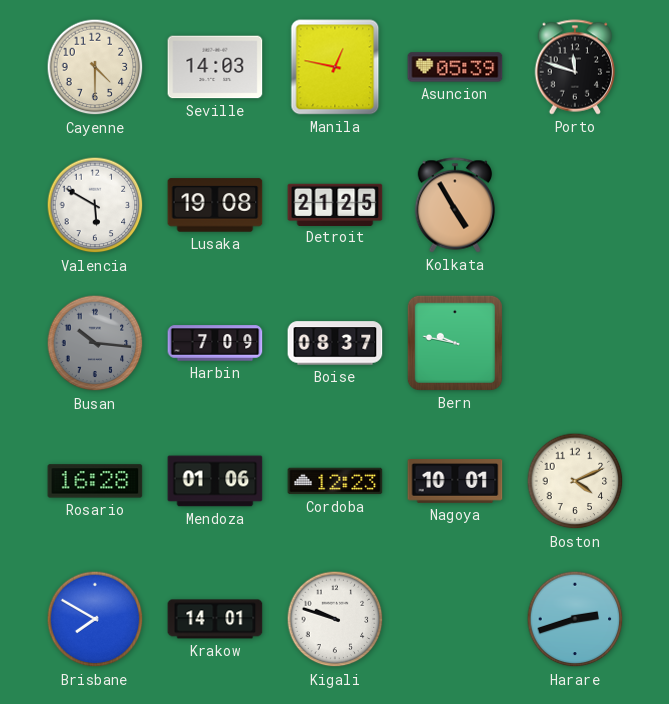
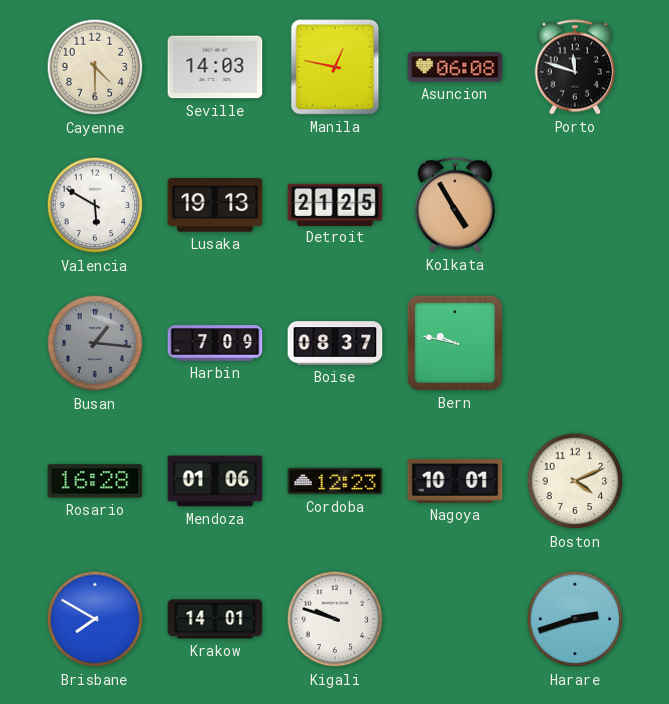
Asuncion: 05:39 -> 06:08 (455, 67)
Lusaka: 19:08 -> 19:13 (215, 205)
Busan: 10:16 -> 1:16 (95, 343)
